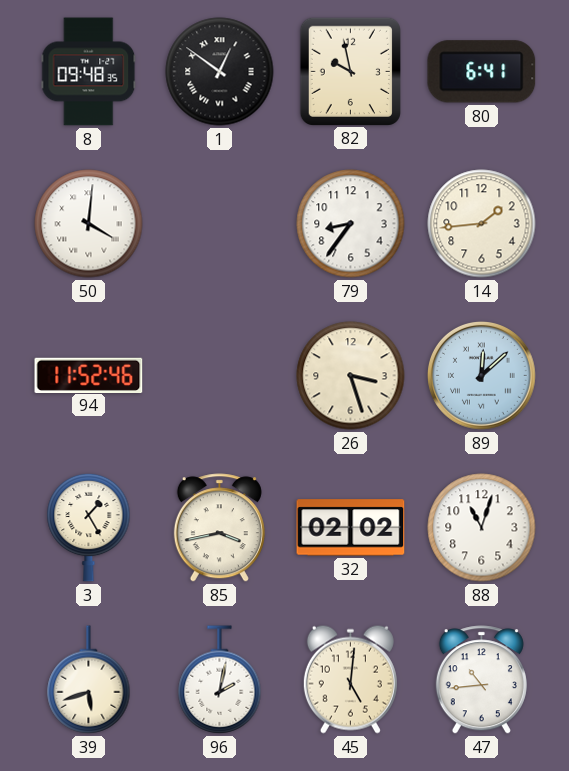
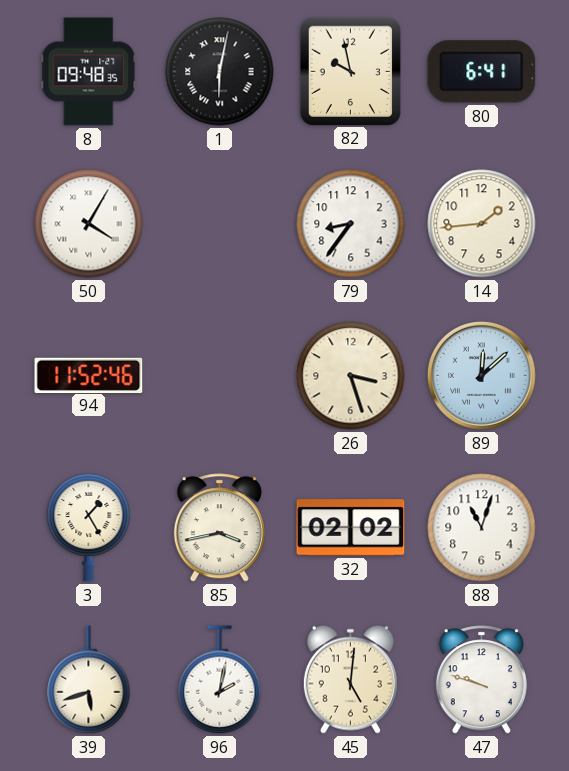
1: 12:51 -> 6:02 (220, 72)
50: 4:01 -> 4:05 (89, 224)
47: 10:44 -> 9:48 (481, 680)
